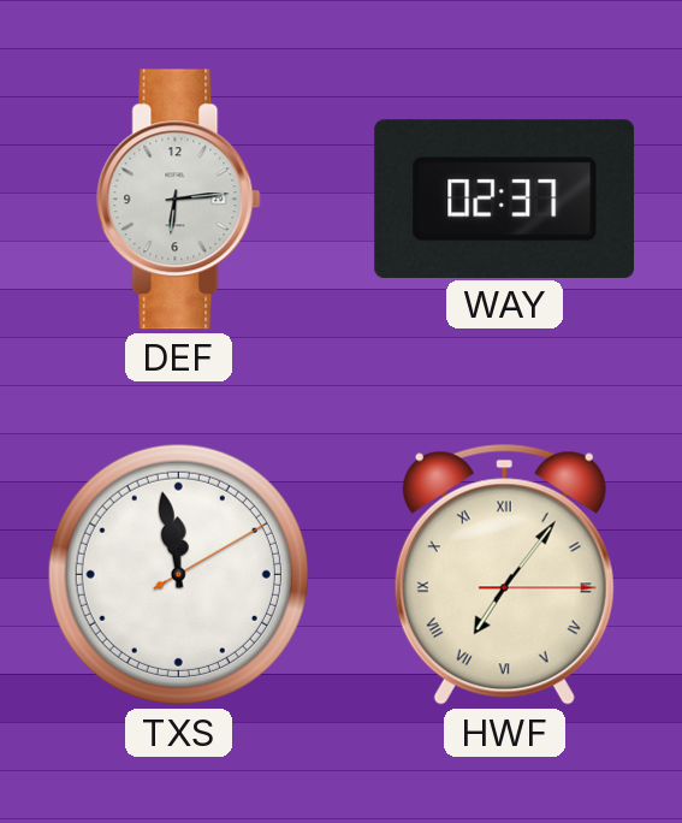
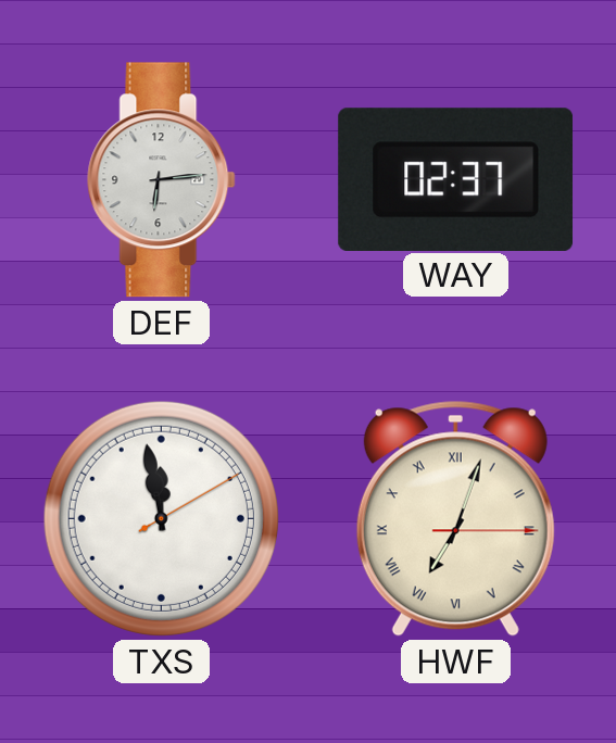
HWF: 7:06 -> 7:03 (455, 518)
